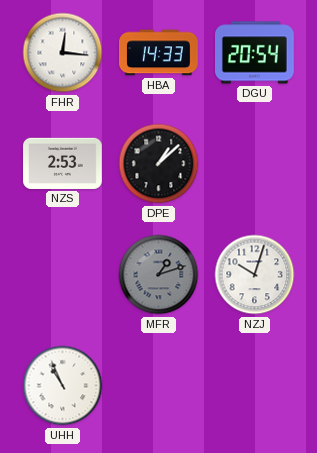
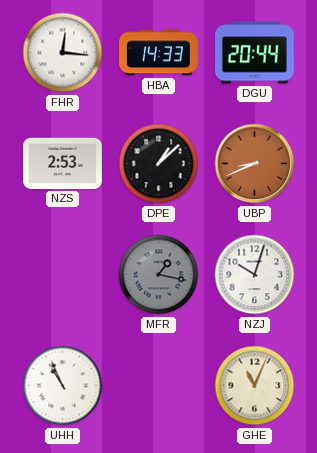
DGU: 20:54 -> 20:44 (255, 53)
UBP: none -> 8:41 (255, 164)
MFR: 1:12 -> 1:17 (159, 275)
GHE: none -> 11:04 (255, 386)
